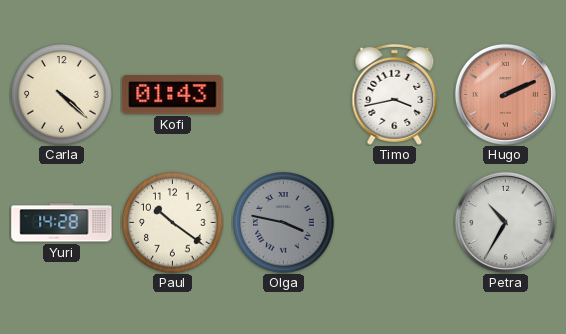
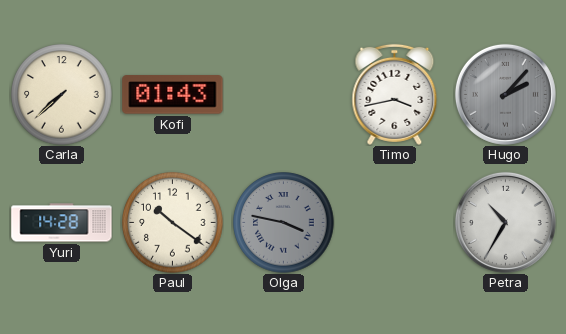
Carla: 4:22 -> 7:38 (62, 95)
Hugo: 2:11 -> 2:07 (505, 94)
Hugo dial: salmon -> grey (505, 94)
